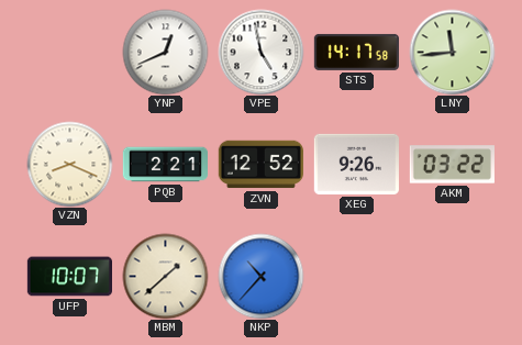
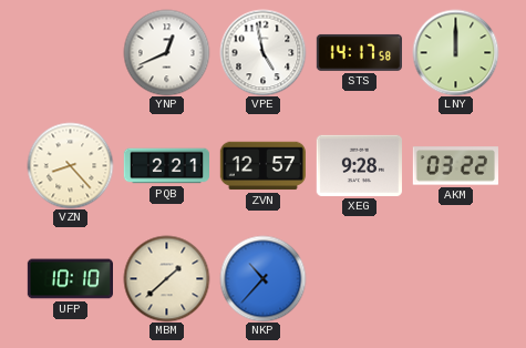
LNY: 11:44 -> 12:00 (455, 52)
VZN: 8:19 -> 8:23 (70, 165)
ZVN: 12:52 -> 12:57 (262, 166)
XEG: 9:26 -> 9:28 (359, 165)
UFP: 10:07 -> 10:10 (70, 279)
